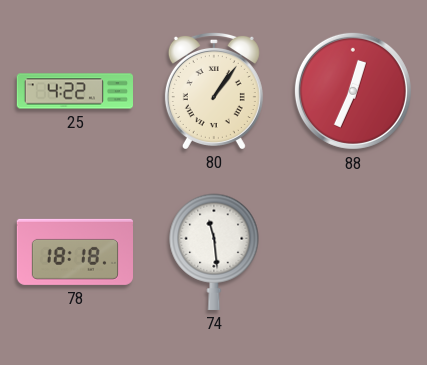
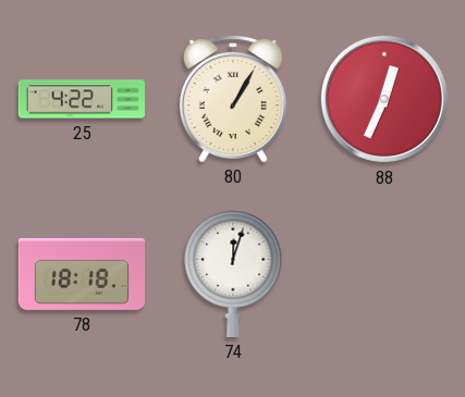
80: 1:06 -> 1:05 (233, 98)
74: 11:29 -> 12:03 (233, 274)
